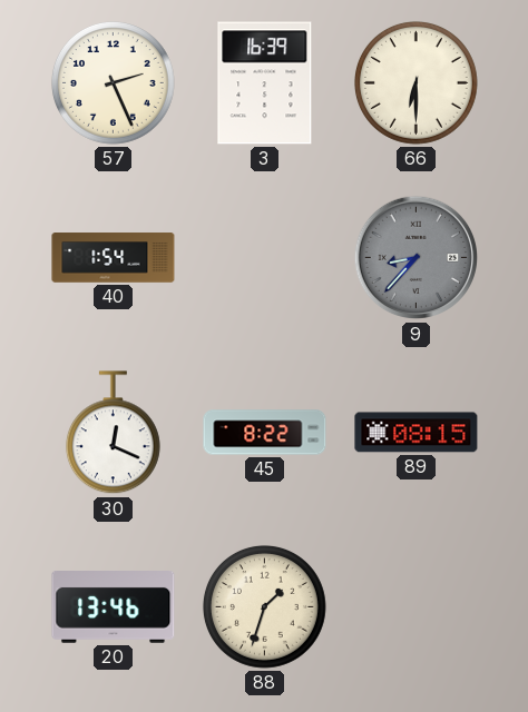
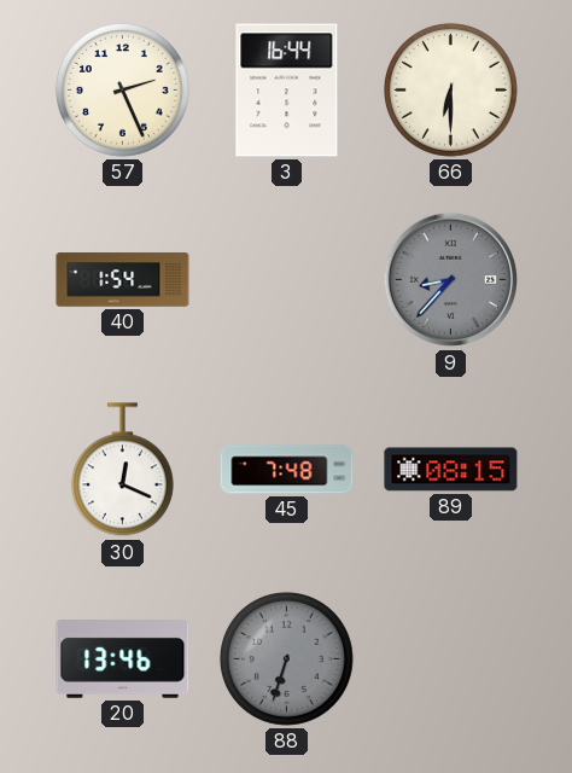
3: 16:39 -> 16:44 (287, 91)
45: 8:22 -> 7:48 (287, 470)
88: 1:33 -> 6:33 (286, 658)
88 dial: cream -> grey (286, 658)
